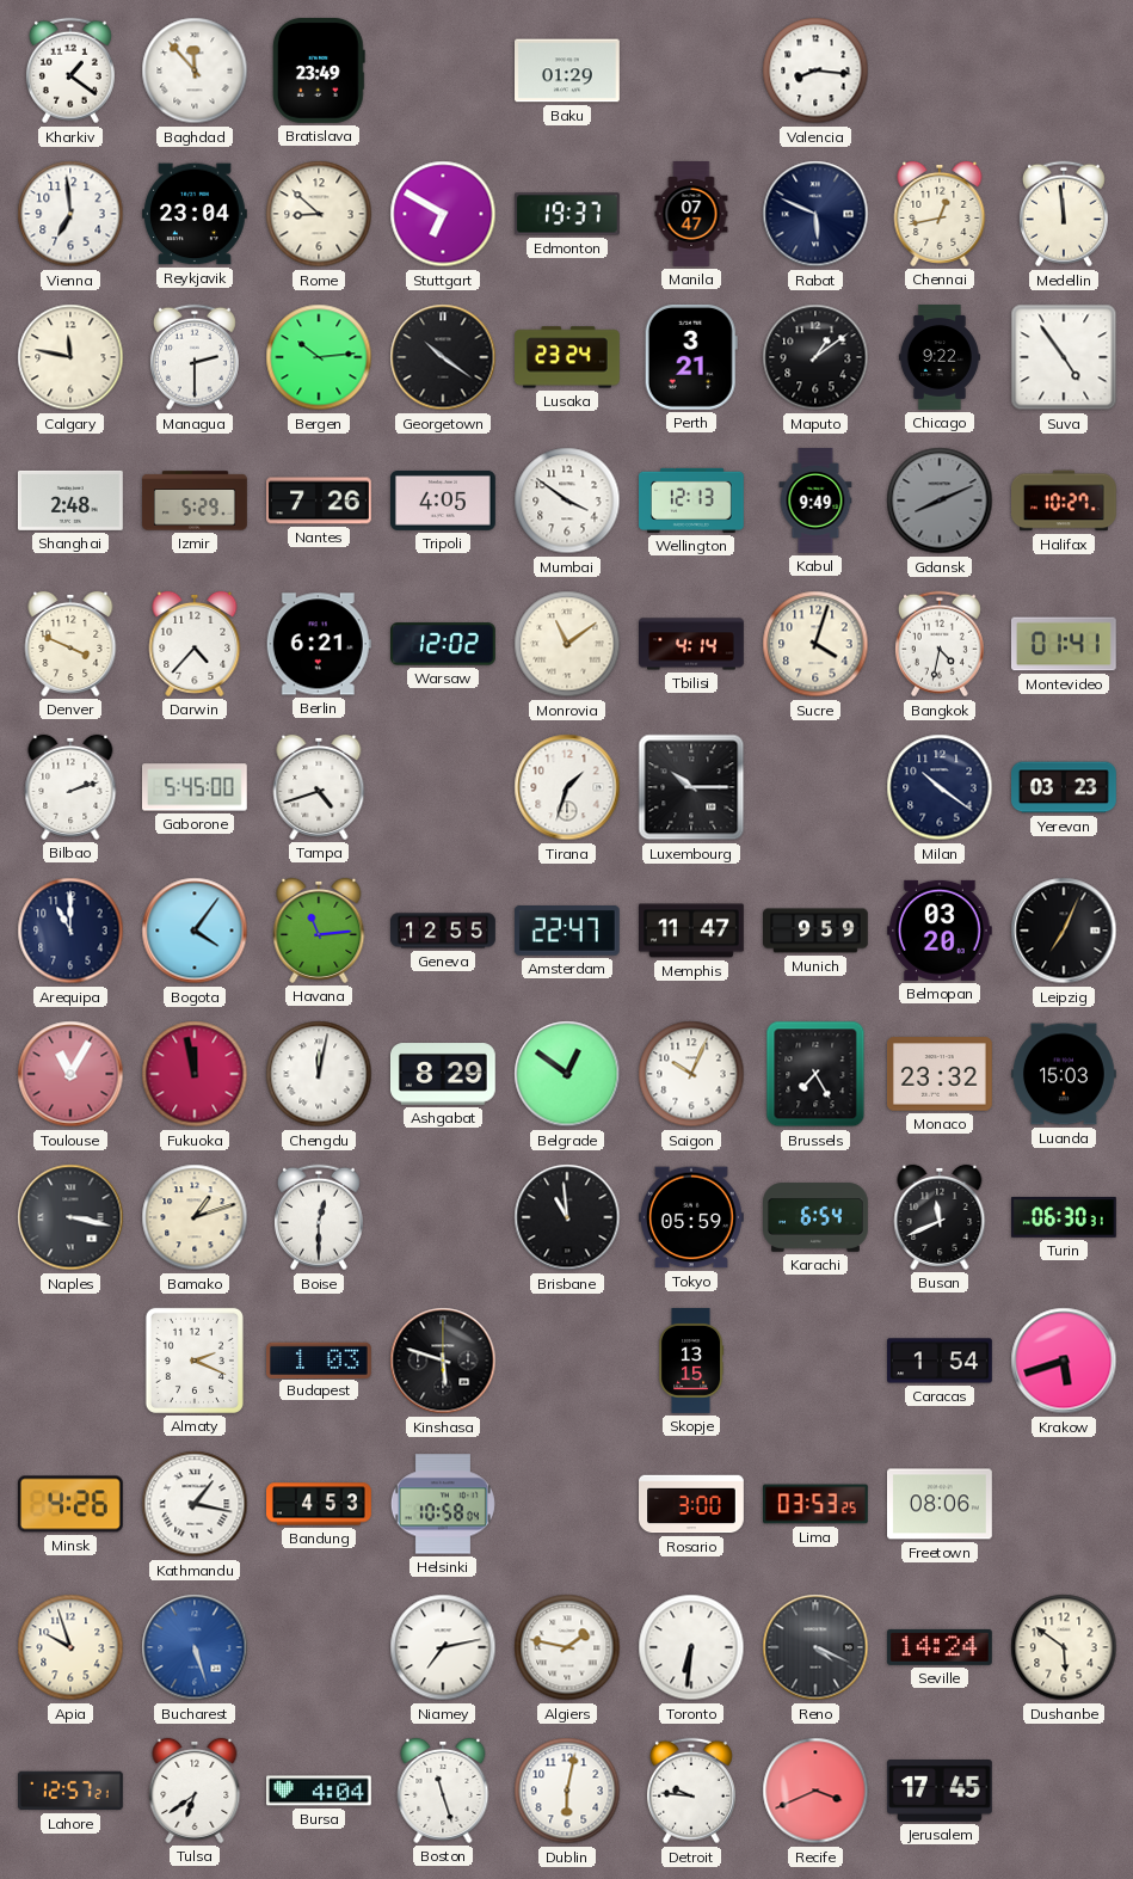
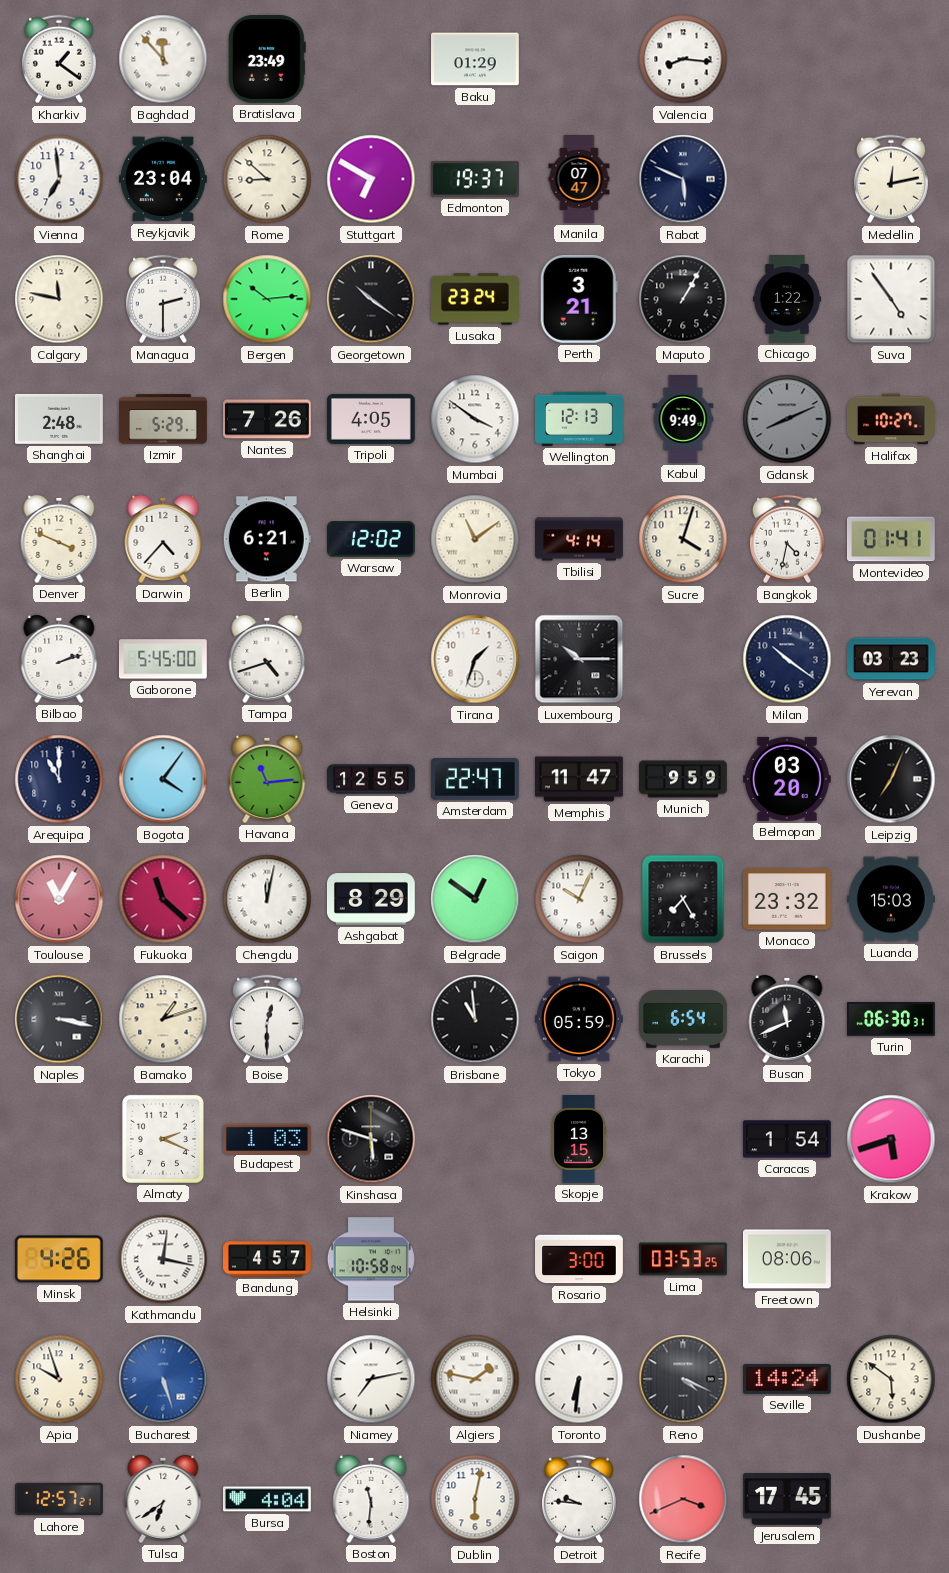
Chennai: 12:43 -> none (940, 214)
Medellin: 11:59 -> 12:13 (891, 179)
Maputo: 1:09 -> 1:05 (683, 299)
Chicago: 9:22 -> 1:22 (787, 300)
Fukuoka: 11:58 -> 11:22 (163, 899)
Kathmandu: 1:17 -> 12:17 (163, 1259)
Bandung: 4:53 -> 4:57 (268, 1259)
Boston: 11:27 -> 11:31 (371, 1499)
